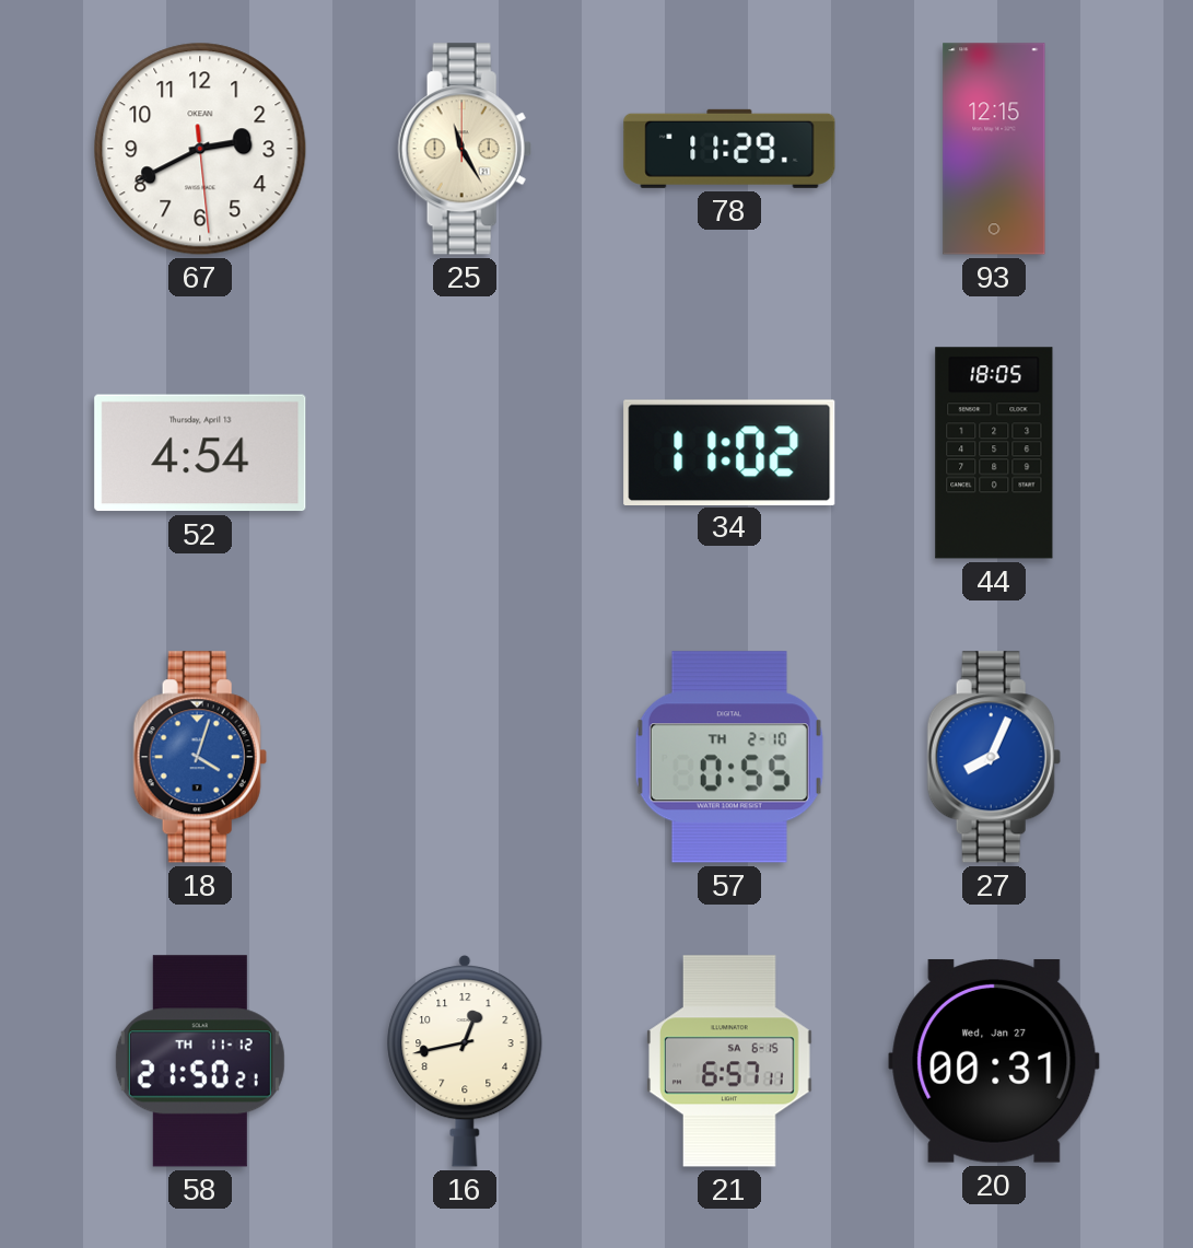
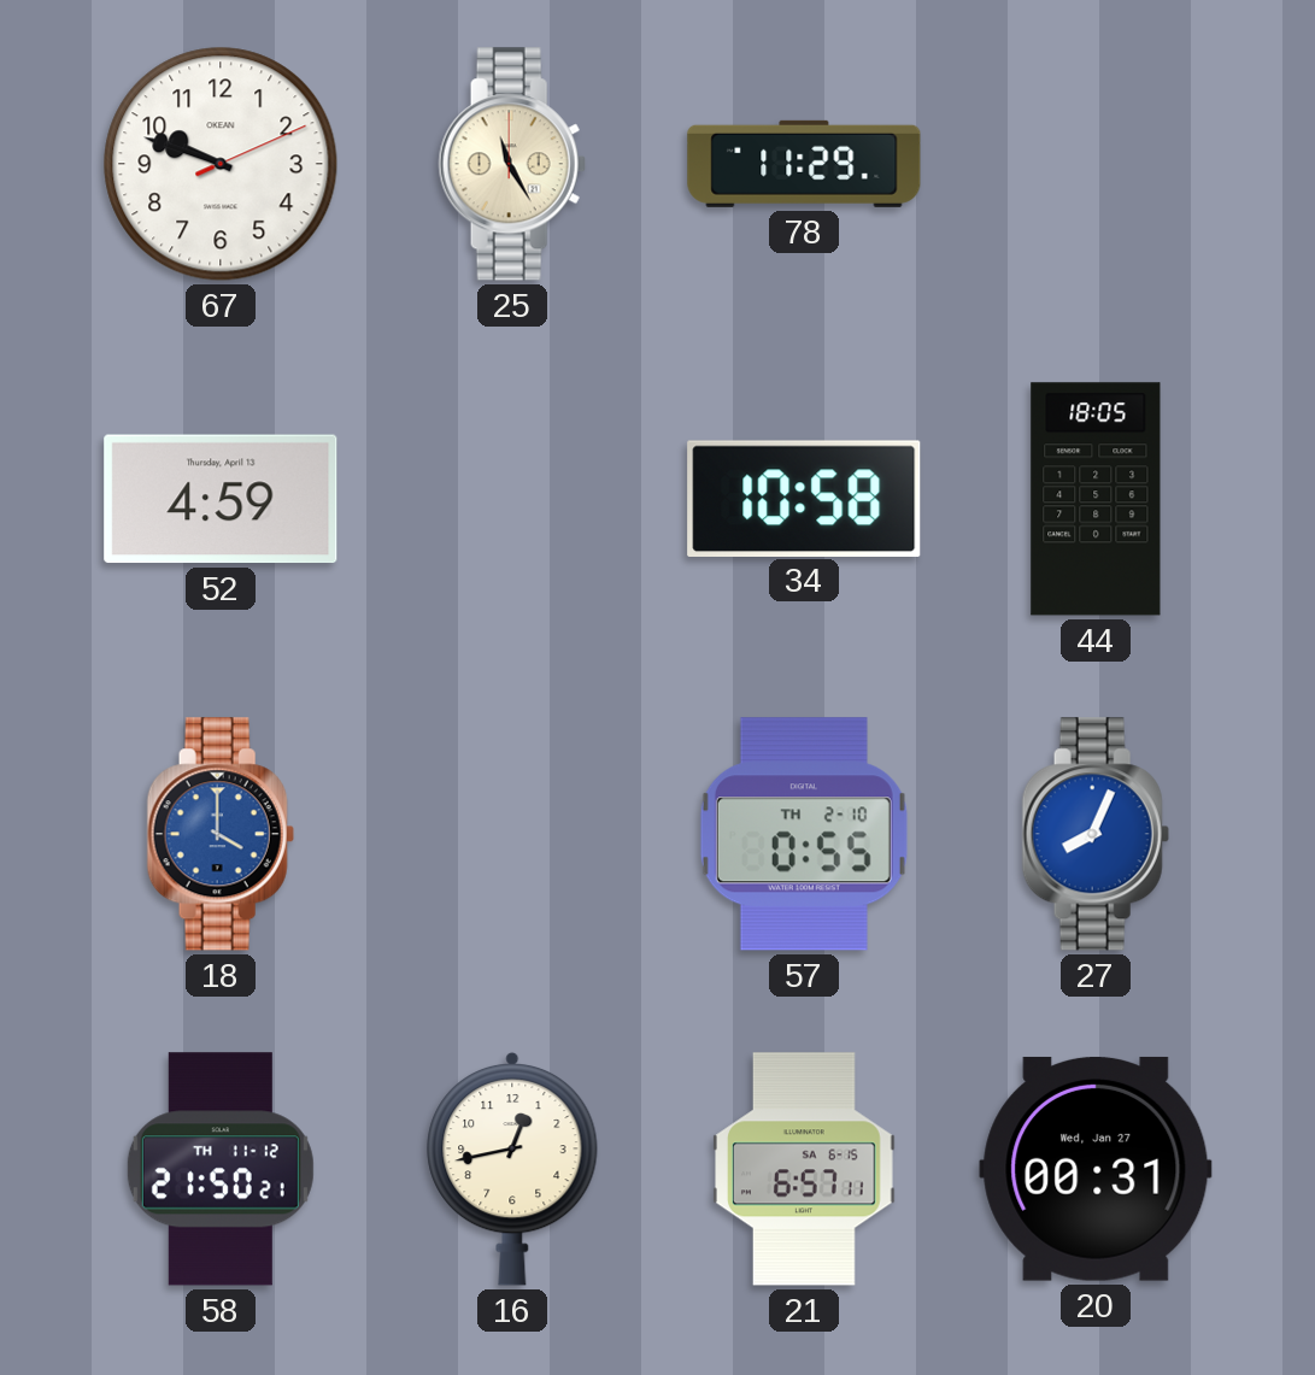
67: 2:40 -> 9:48 (221, 164)
93: 12:15 -> none (994, 149)
52: 4:54 -> 4:59 (221, 499)
34: 11:02 -> 10:58 (804, 498)
18: 4:03 -> 4:00 (221, 834)
